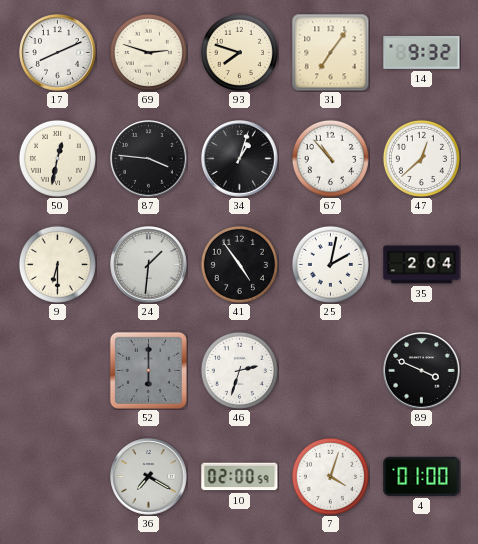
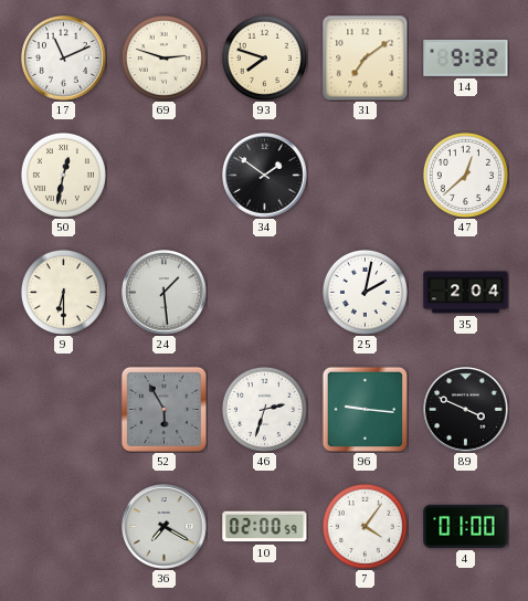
17: 8:11 -> 11:11 (64, 59)
31: 7:06 -> 7:09 (365, 57)
87: 3:46 -> none (149, 159)
34: 1:03 -> 1:51 (265, 176)
67: 10:53 -> none (330, 158)
24: 1:31 -> 1:29 (165, 293)
41: 4:54 -> none (239, 264)
52: 6:00 -> 5:55 (163, 409)
96: none -> 9:16 (365, 409)
7: 4:03 -> 4:06 (365, 526)
